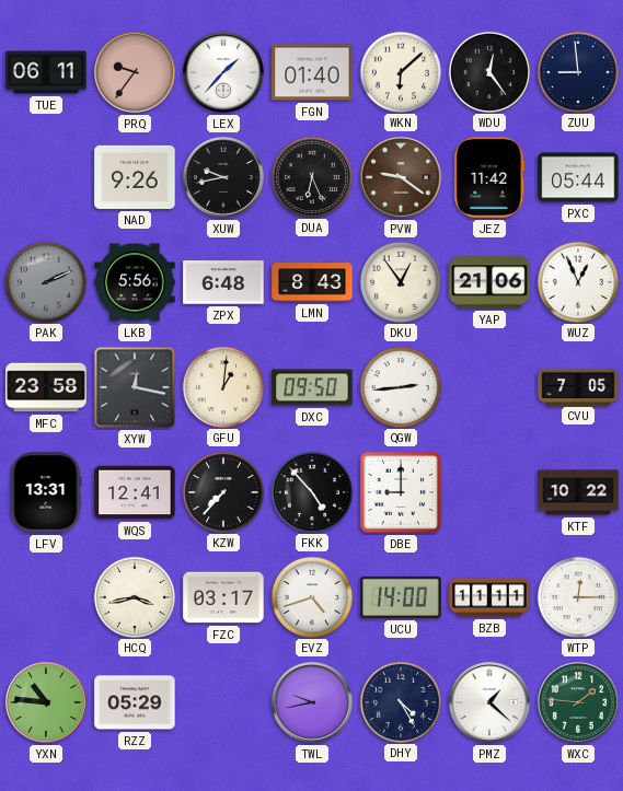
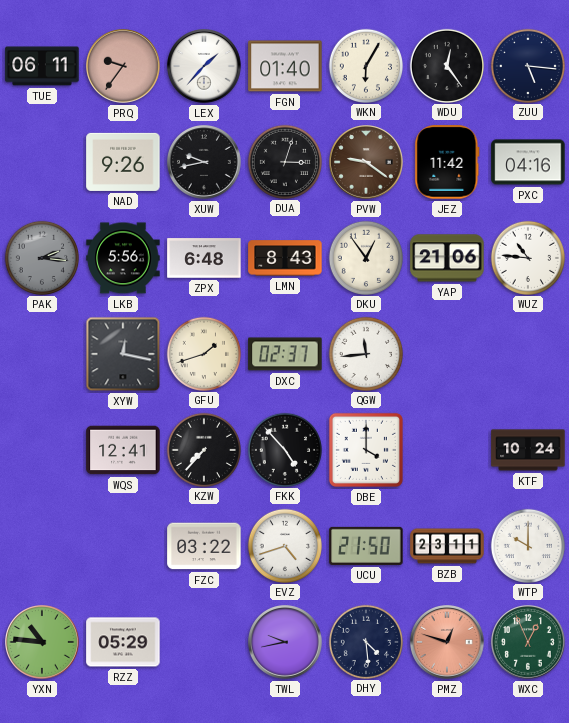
WKN: 6:08 -> 6:05 (365, 65)
ZUU: 8:59 -> 5:16 (527, 65)
DUA: 6:26 -> 3:03 (284, 161)
PXC: 05:44 -> 04:16 (528, 162)
PAK: 2:11 -> 2:16 (41, 257)
WUZ: 12:56 -> 10:46 (527, 257)
MFC: 23:58 -> none (46, 387)
GFU: 1:01 -> 1:42 (203, 353)
DXC: 09:50 -> 02:37 (285, 354)
QGW: 2:44 -> 11:44 (365, 353)
CVU: 7:05 -> none (578, 386)
LFV: 13:31 -> none (46, 492)
DBE: 9:00 -> 4:00 (366, 450)
KTF: 10:22 -> 10:24 (528, 450)
HCQ: 3:43 -> none (134, 596)
FZC: 03:17 -> 03:22 (204, 546)
UCU: 14:00 -> 21:50 (366, 546)
BZB: 11:11 -> 23:11 (447, 546)
WTP: 12:15 -> 10:00 (527, 545)
DHY: 4:25 -> 4:29 (365, 641)
PMZ: 1:22 -> 12:48 (448, 643)
PMZ dial: white -> salmon (448, 643)
WXC: 1:46 -> 12:56 (529, 643)
